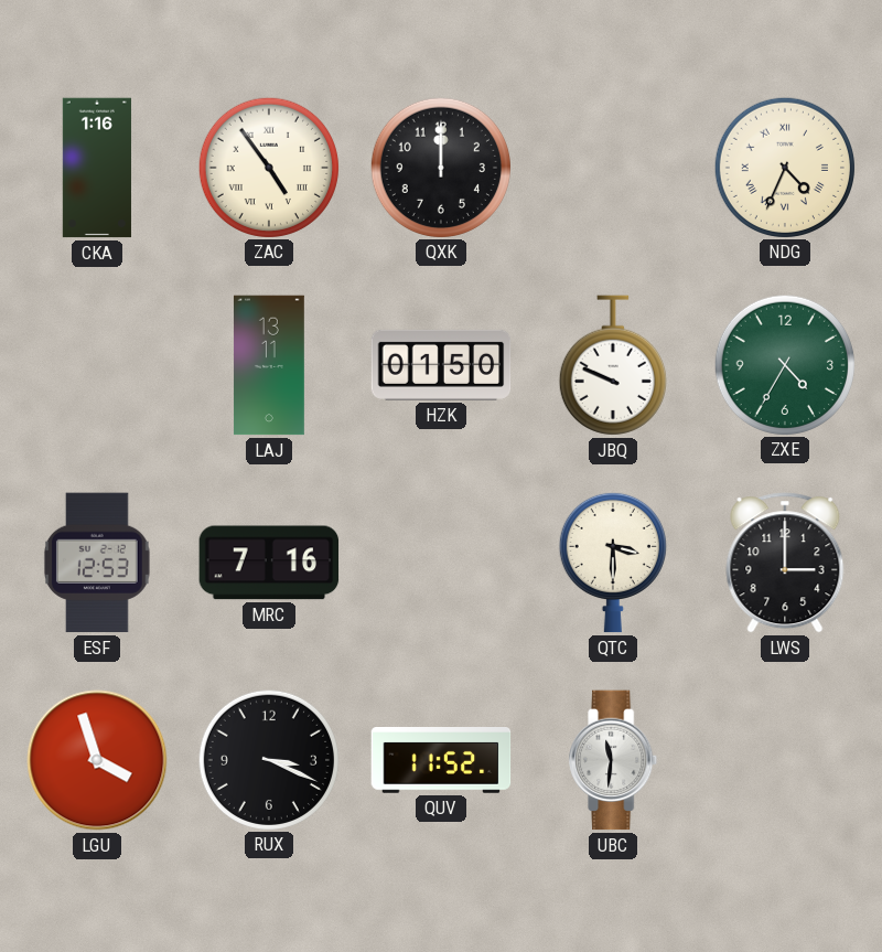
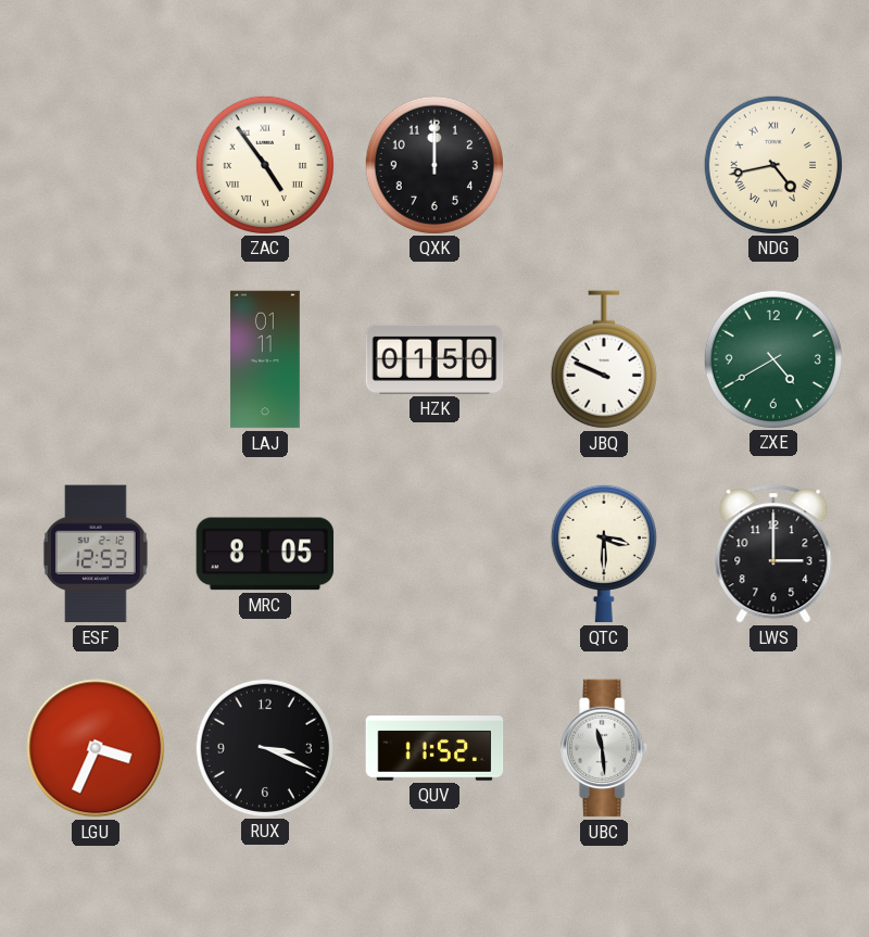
CKA: 1:16 -> none (97, 168)
NDG: 4:34 -> 4:43 (772, 164)
LAJ: 13:11 -> 01:11 (265, 359)
ZXE: 4:35 -> 4:40 (772, 358)
MRC: 7:16 -> 8:05 (265, 554)
LGU: 3:57 -> 3:34 (96, 748)
UBC: 11:31 -> 11:29 (605, 748)
